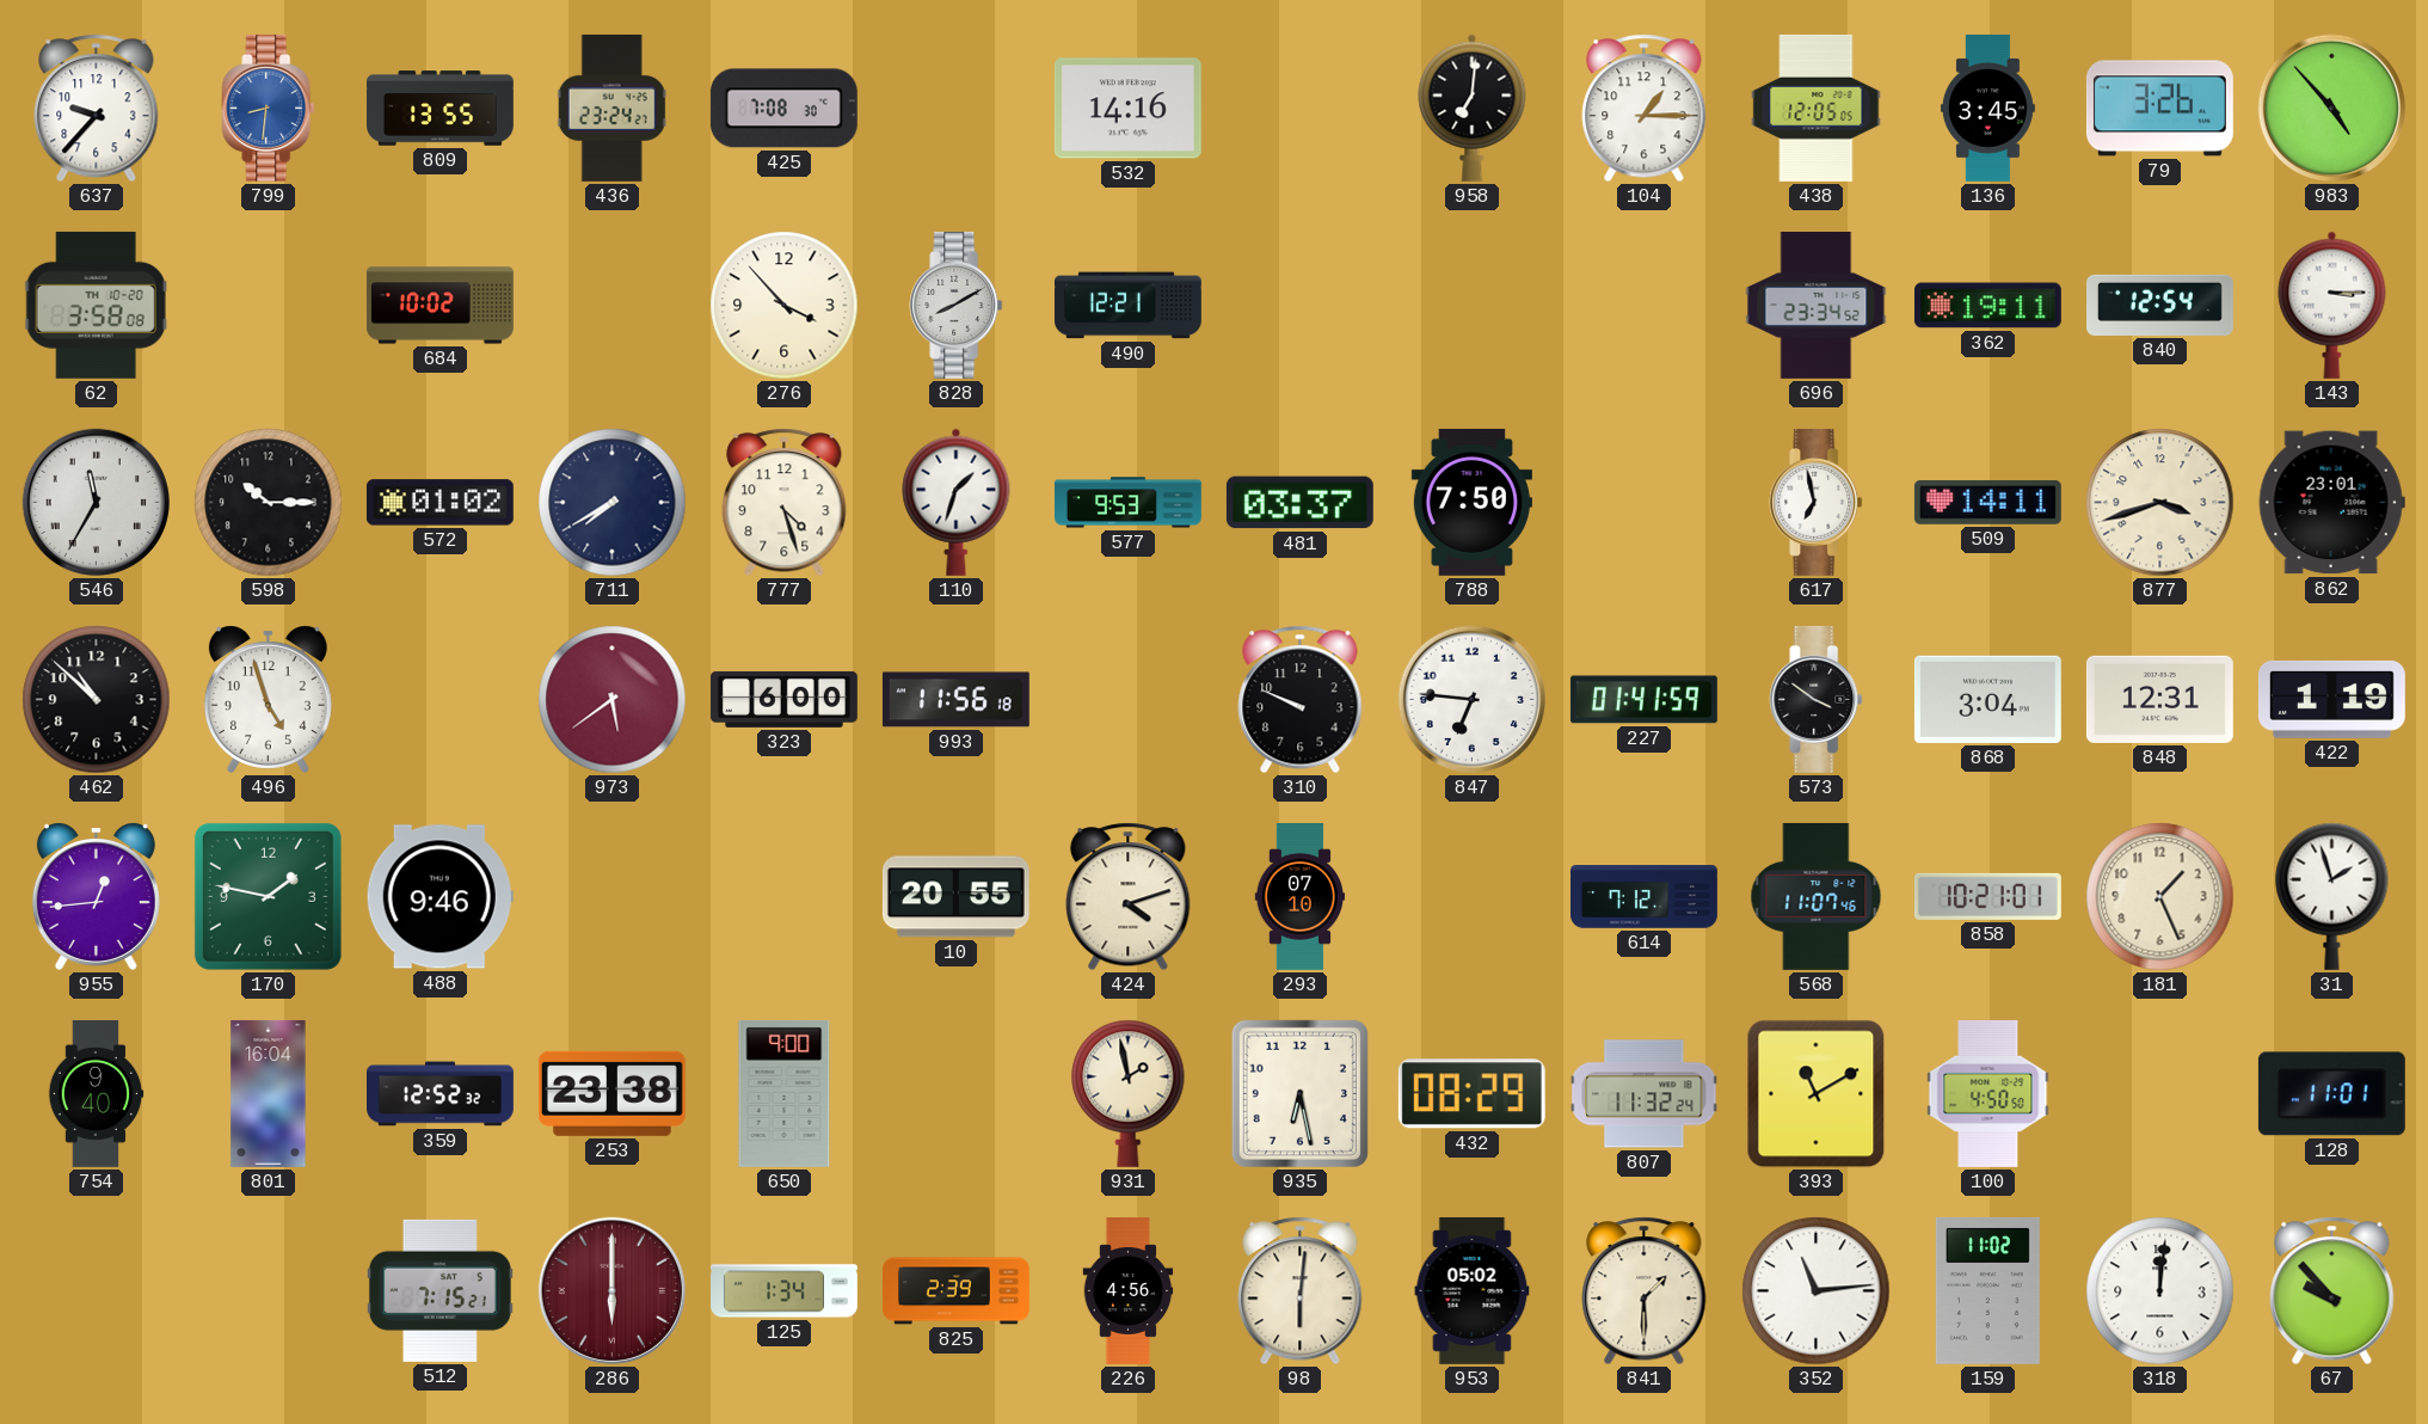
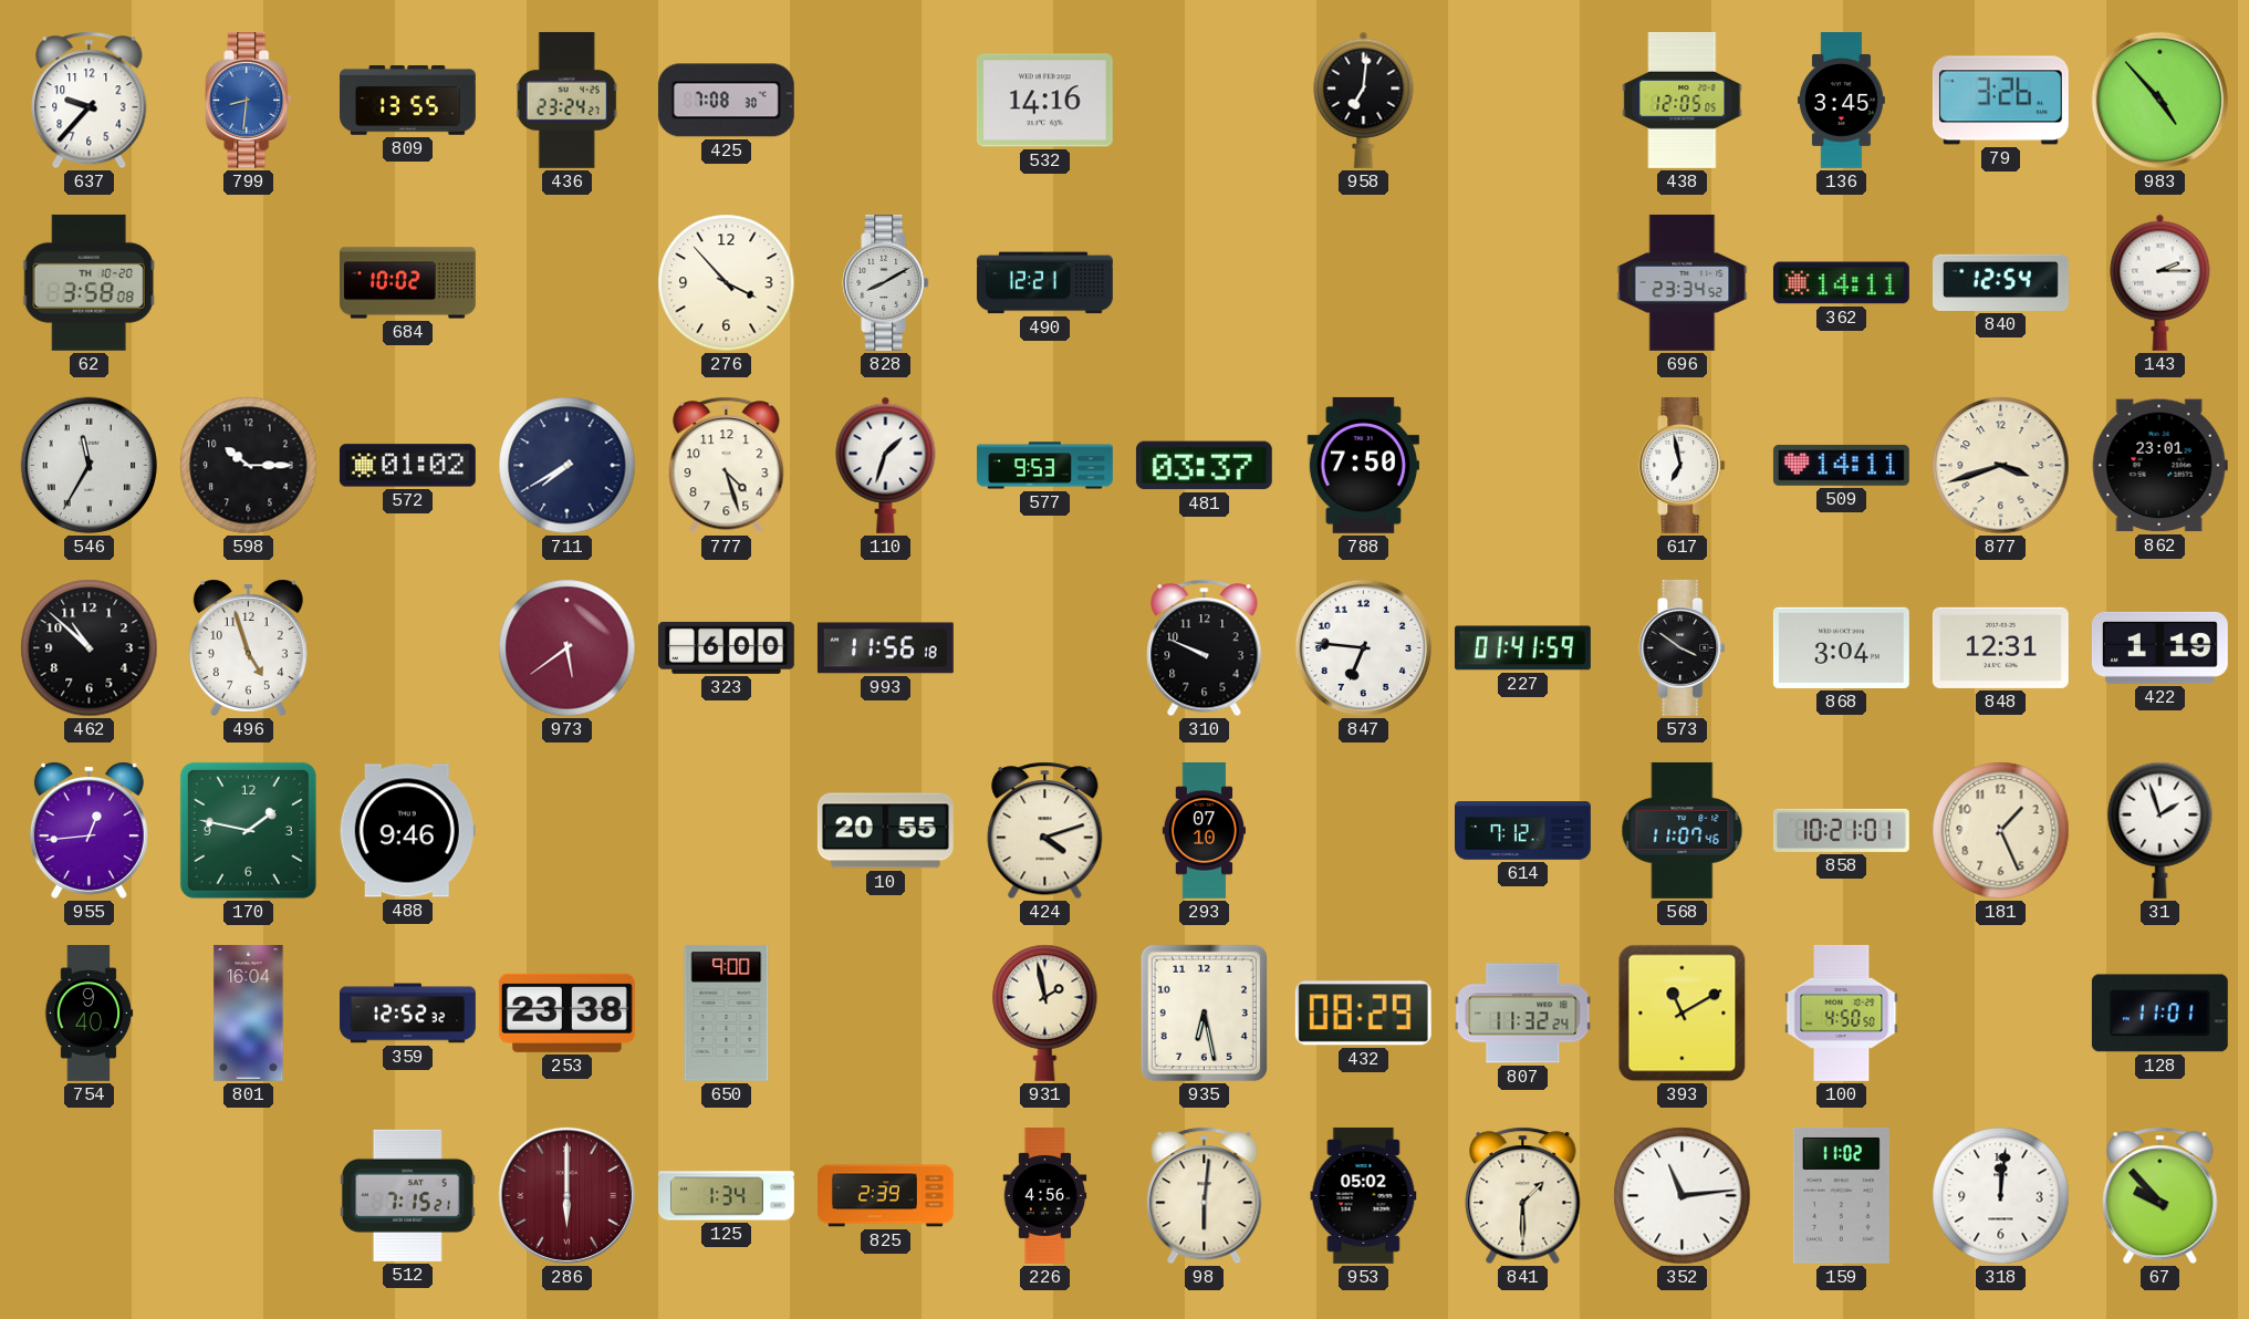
104: 1:15 -> none (1645, 109)
362: 19:11 -> 14:11 (1841, 283)
143: 3:15 -> 2:15 (2161, 282)
